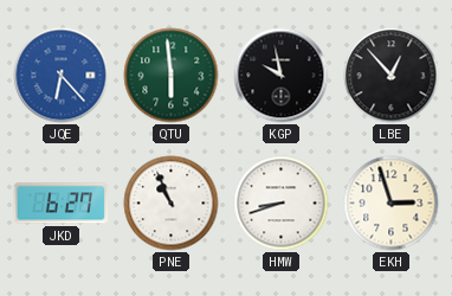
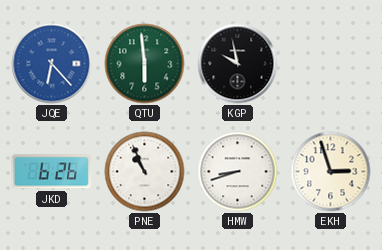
LBE: 12:53 -> none (392, 76)
JKD: 6:27 -> 6:26 (52, 172)
